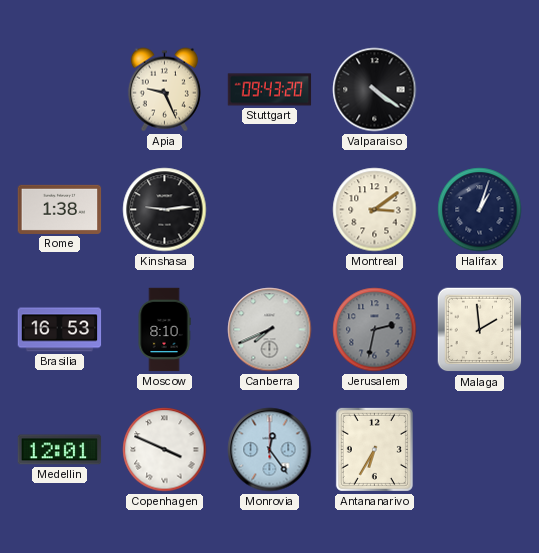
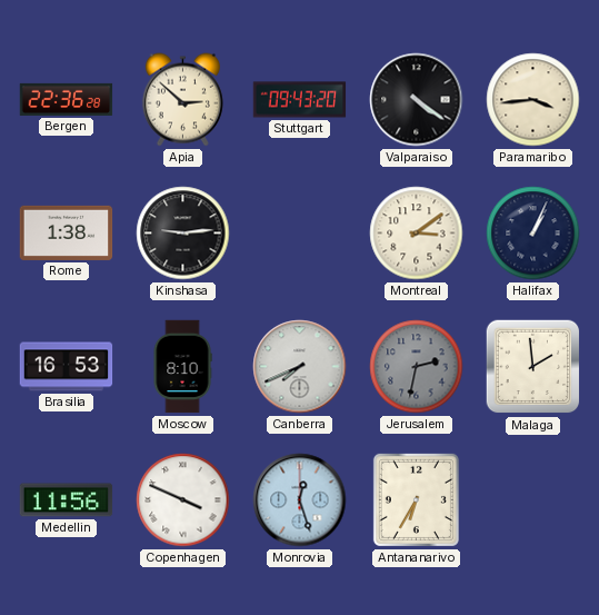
Bergen: none -> 22:36 (67, 99)
Apia: 9:26 -> 2:52 (182, 100)
Paramaribo: none -> 3:44 (533, 100)
Halifax: 1:03 -> 1:04 (533, 234)
Medellin: 12:01 -> 11:56 (67, 500)
Monrovia: 12:24 -> 12:27 (300, 500)
